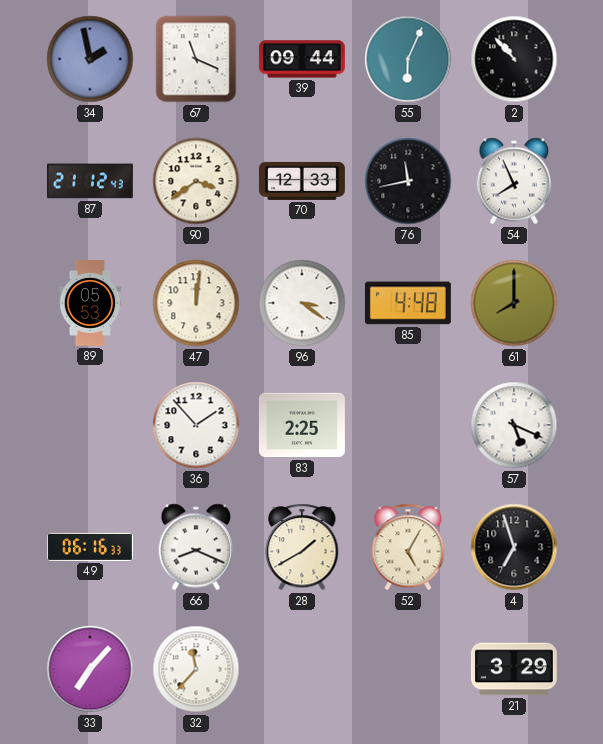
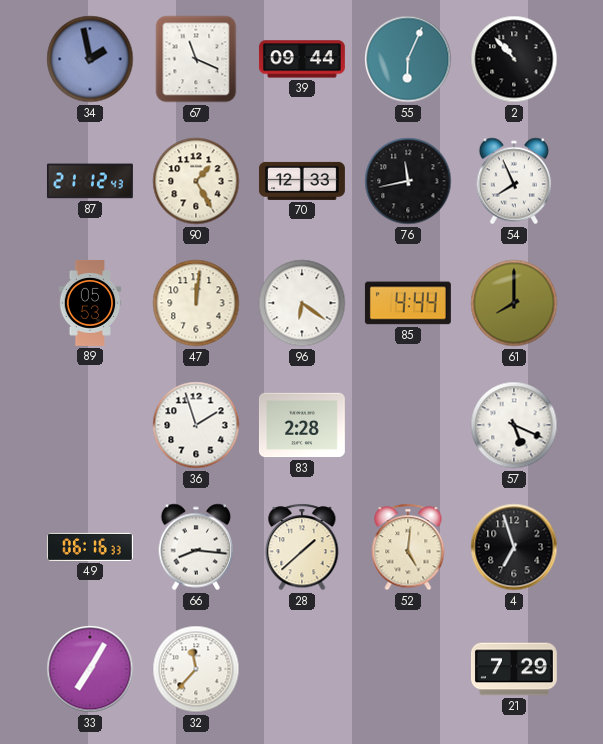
90: 3:39 -> 1:25 (196, 181)
96: 3:21 -> 6:21 (302, 303)
85: 4:48 -> 4:44 (408, 303)
36: 1:53 -> 1:57 (196, 425)
83: 2:25 -> 2:28 (302, 425)
66: 8:19 -> 8:16 (196, 547)
28: 1:40 -> 1:38 (302, 547)
52: 5:05 -> 5:01 (408, 547)
33: 7:07 -> 7:05 (90, 669)
21: 3:29 -> 7:29 (514, 669)
